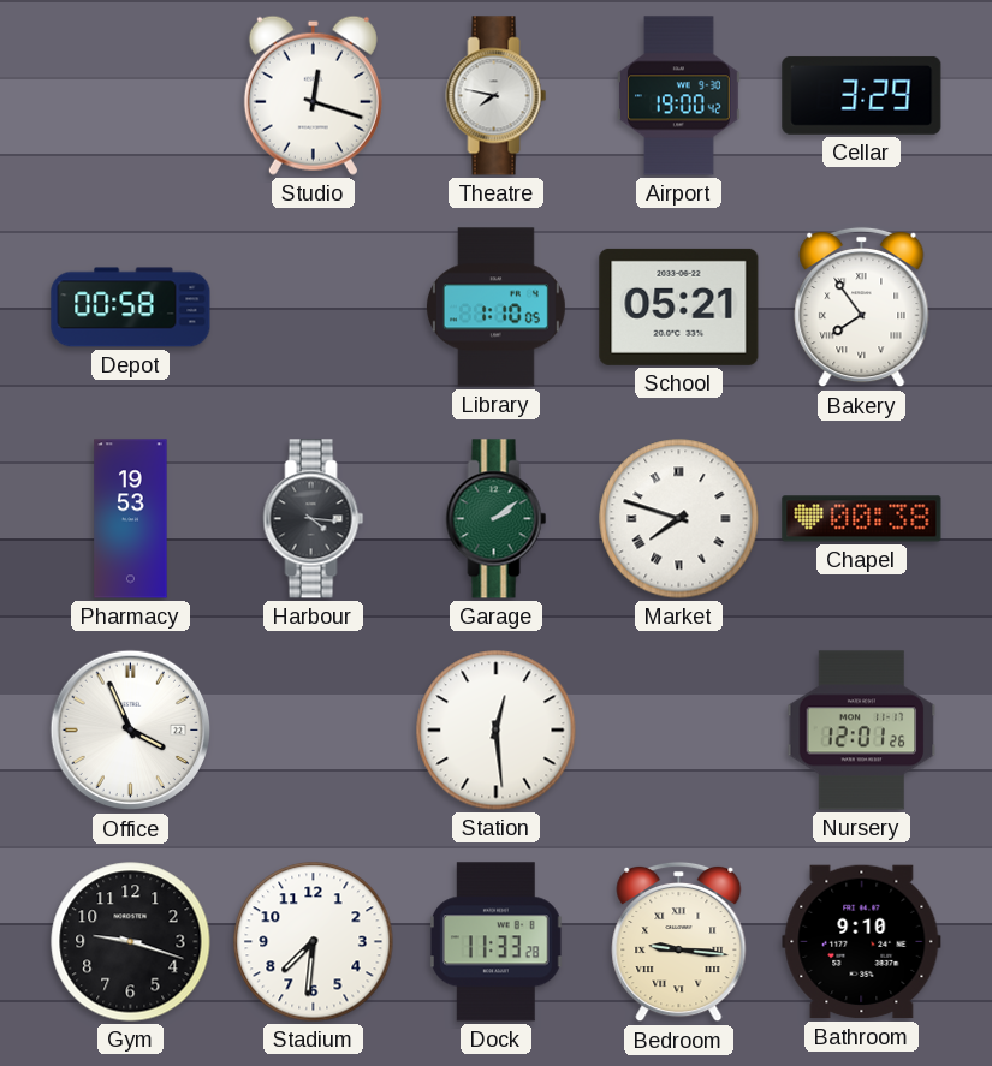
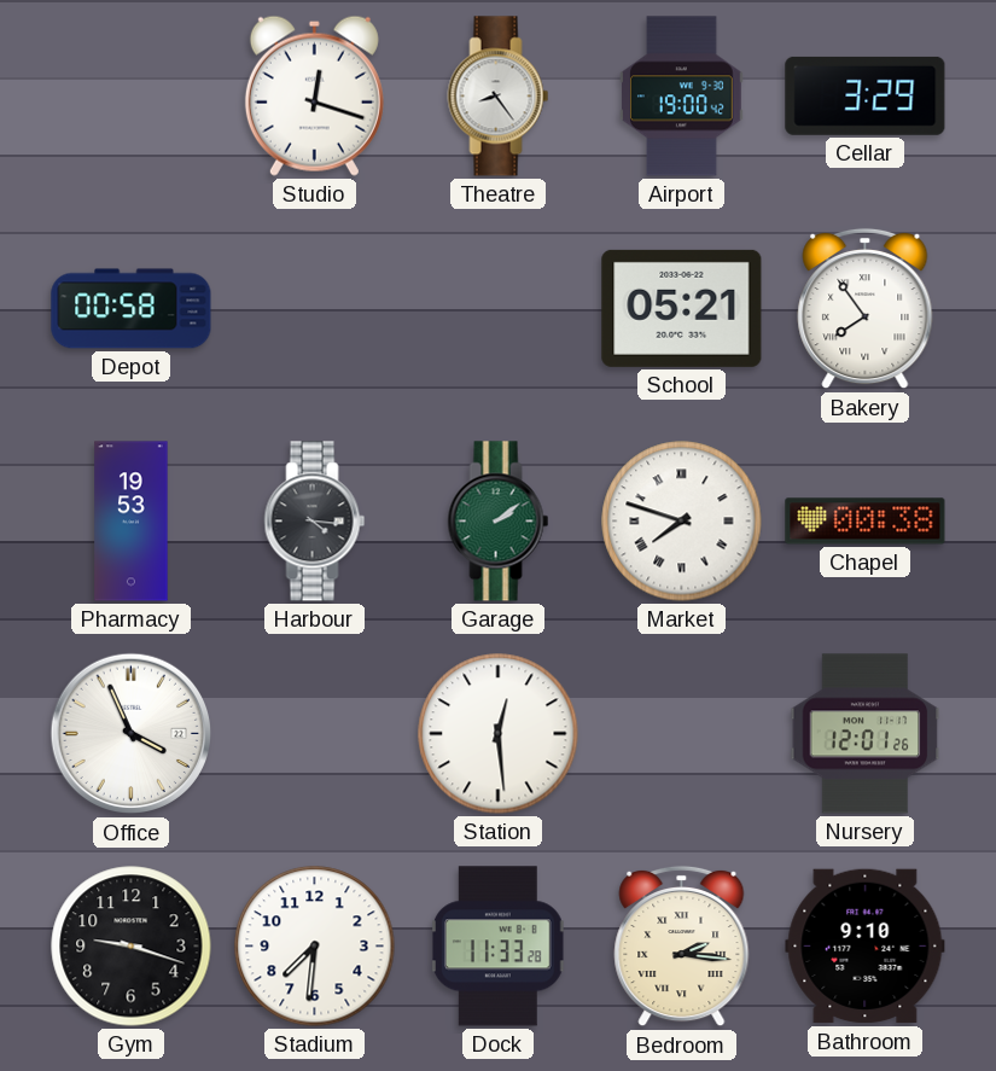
Theatre: 7:47 -> 8:24 (499, 97)
Library: 1:10 -> none (495, 308)
Bedroom: 9:16 -> 2:16 (682, 947)
